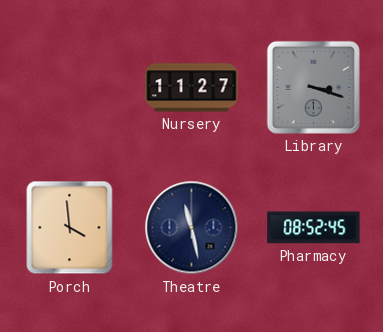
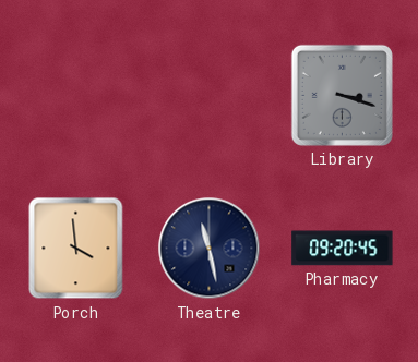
Nursery: 11:27 -> none (192, 88)
Pharmacy: 08:52 -> 09:20 (343, 249)
